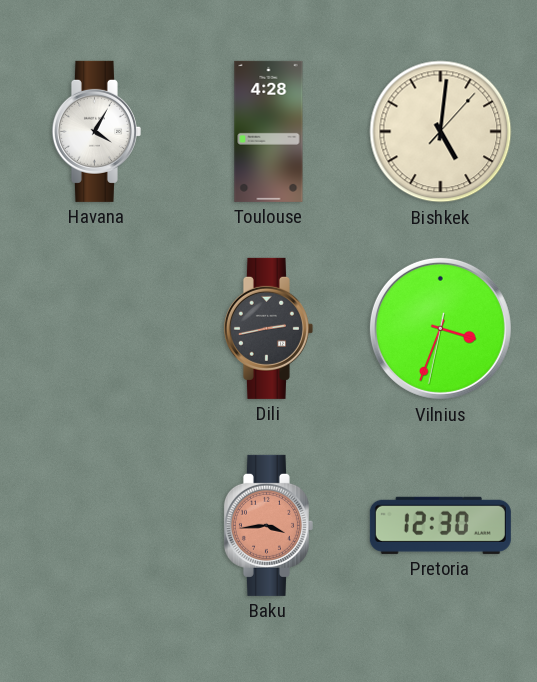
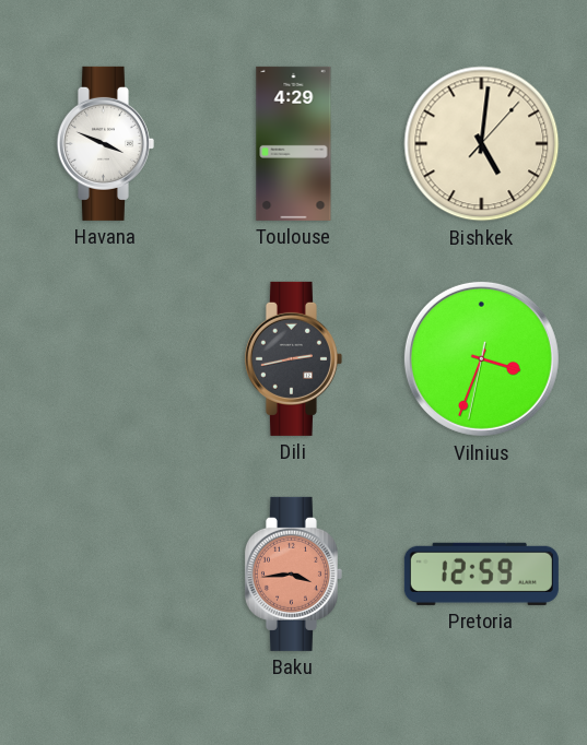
Havana: 4:05 -> 3:49 (105, 143)
Toulouse: 4:28 -> 4:29 (294, 143)
Pretoria: 12:30 -> 12:59 (481, 573)
